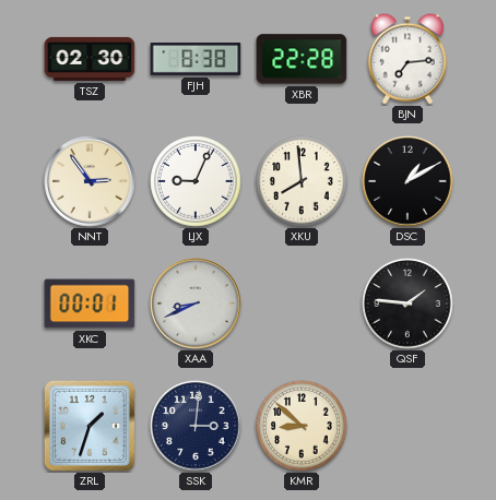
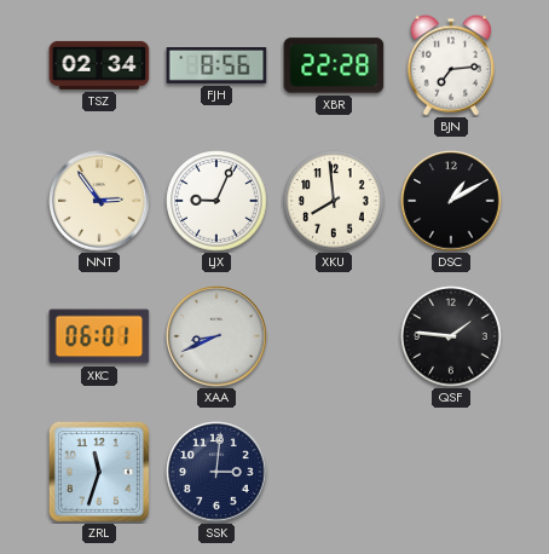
TSZ: 02:30 -> 02:34 (99, 65)
FJH: 8:38 -> 8:56 (216, 67)
XKC: 00:01 -> 06:01 (99, 336)
ZRL: 1:33 -> 11:33 (99, 472)
KMR: 8:52 -> none (302, 426)
